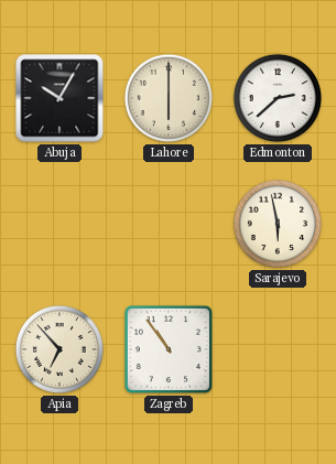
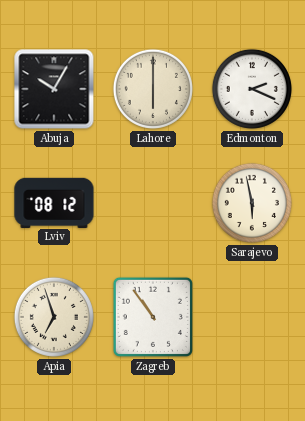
Edmonton: 2:38 -> 2:19 (252, 89)
Lviv: none -> 08:12 (54, 202)
Apia: 6:53 -> 6:57 (54, 317)
